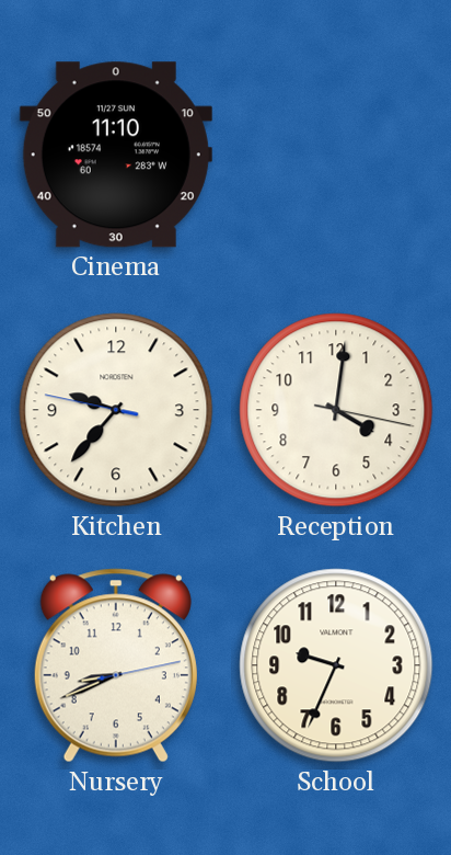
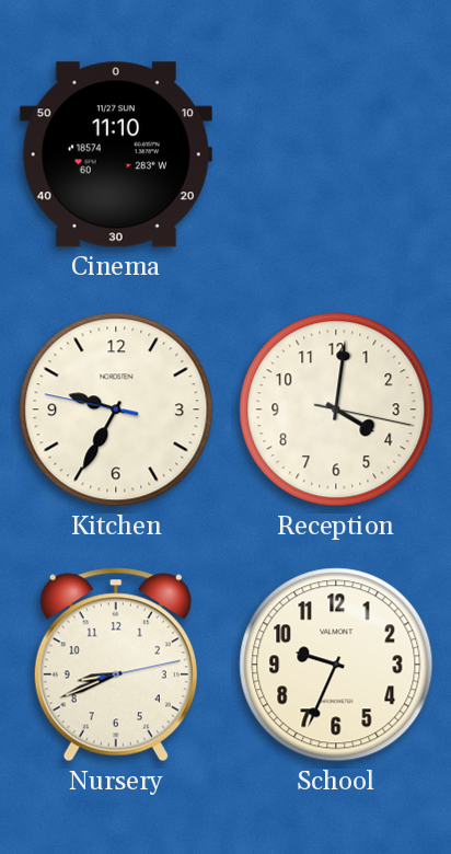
Kitchen: 9:36 -> 9:34 (116, 409)
